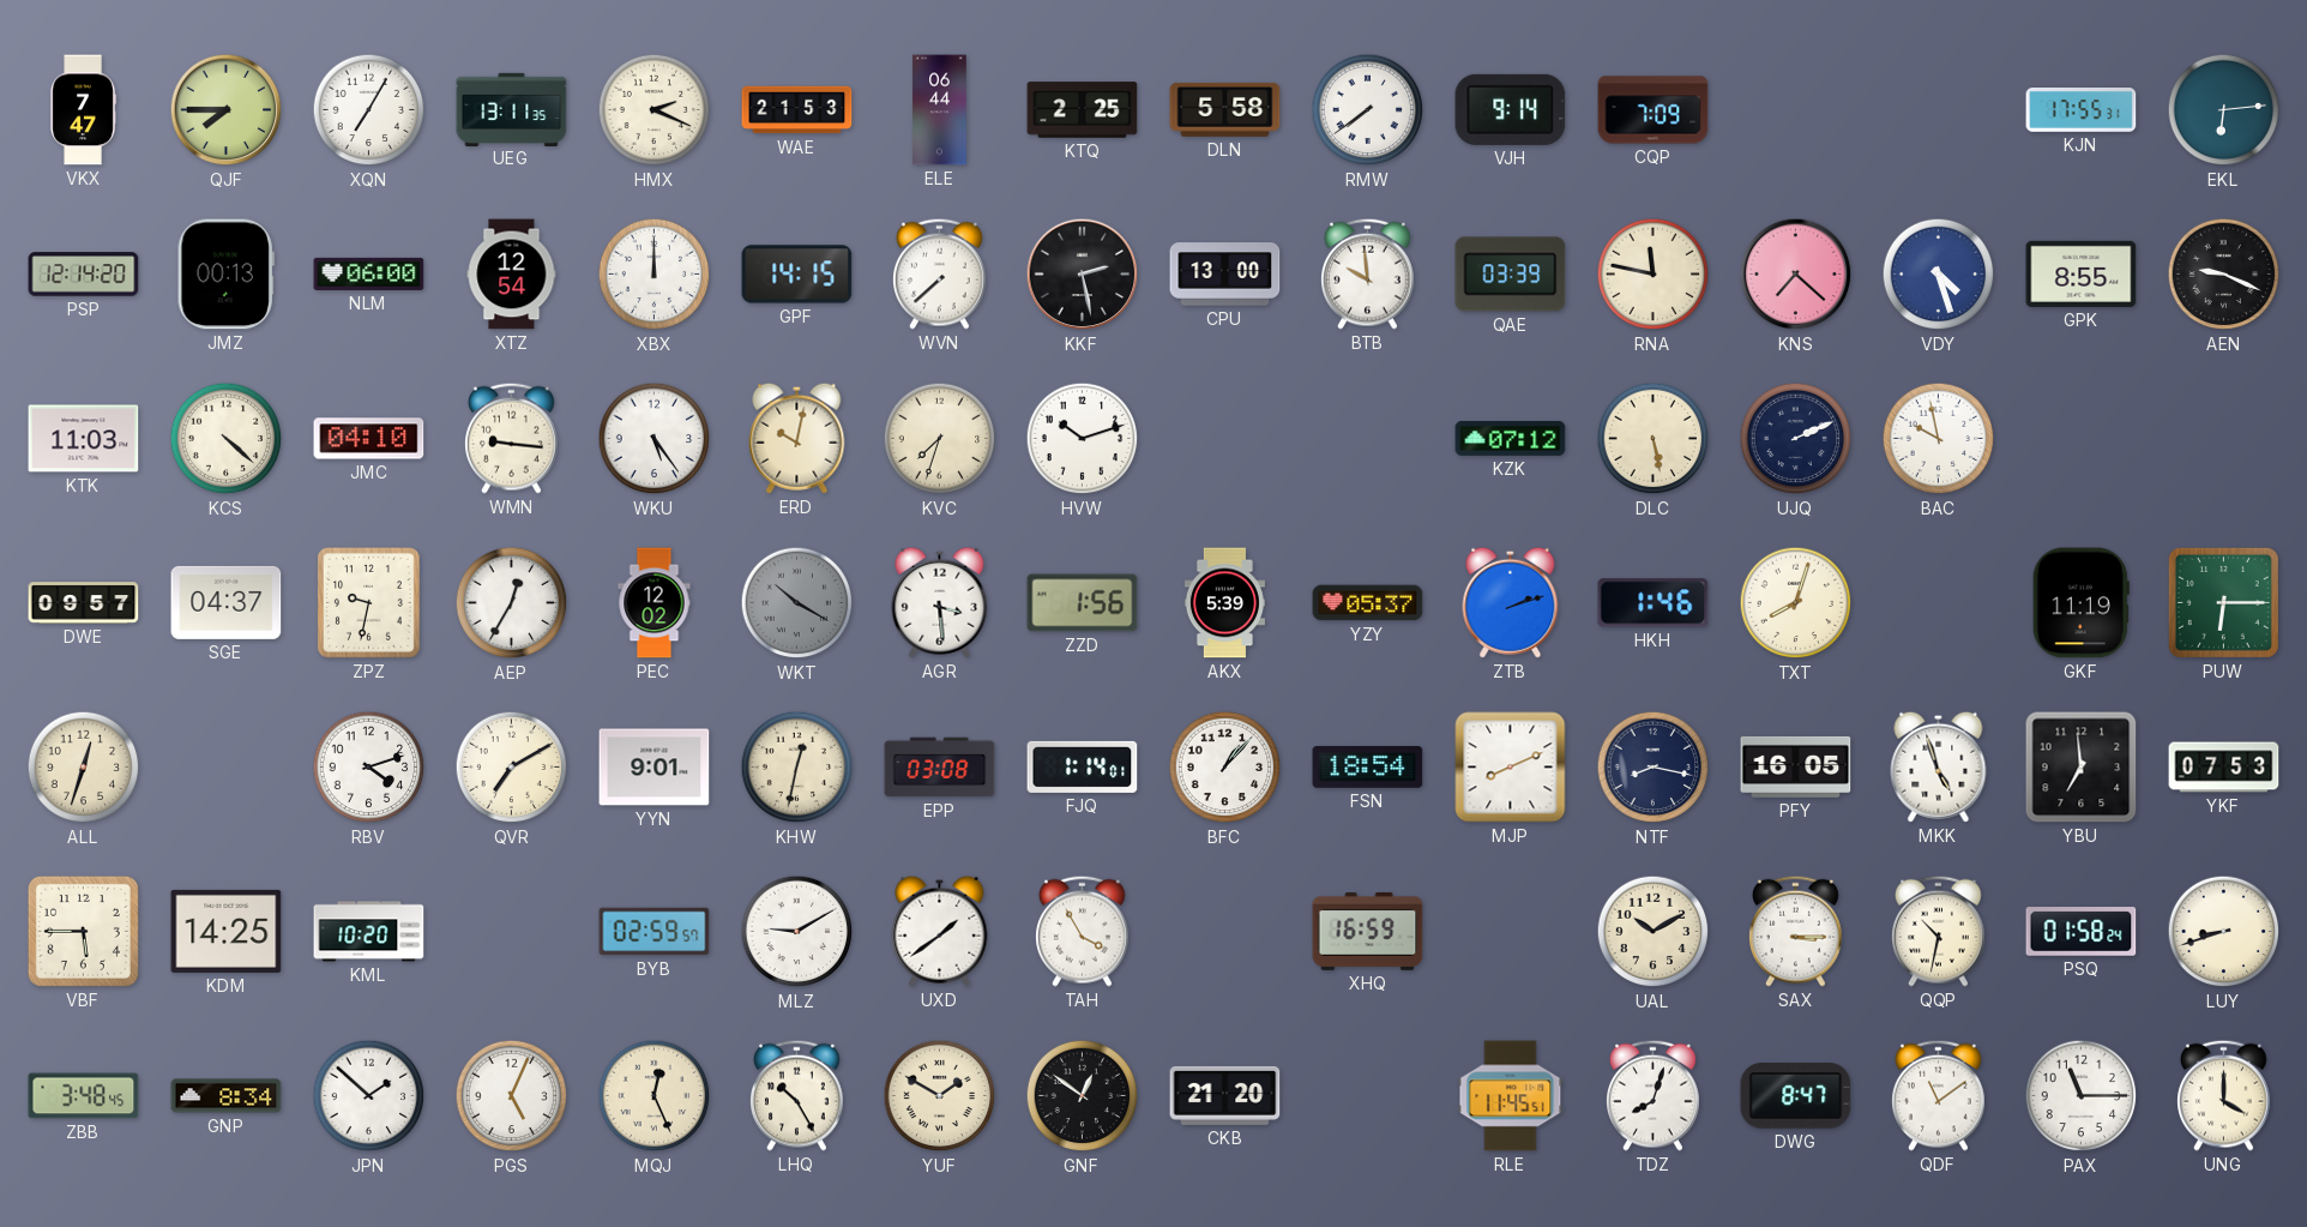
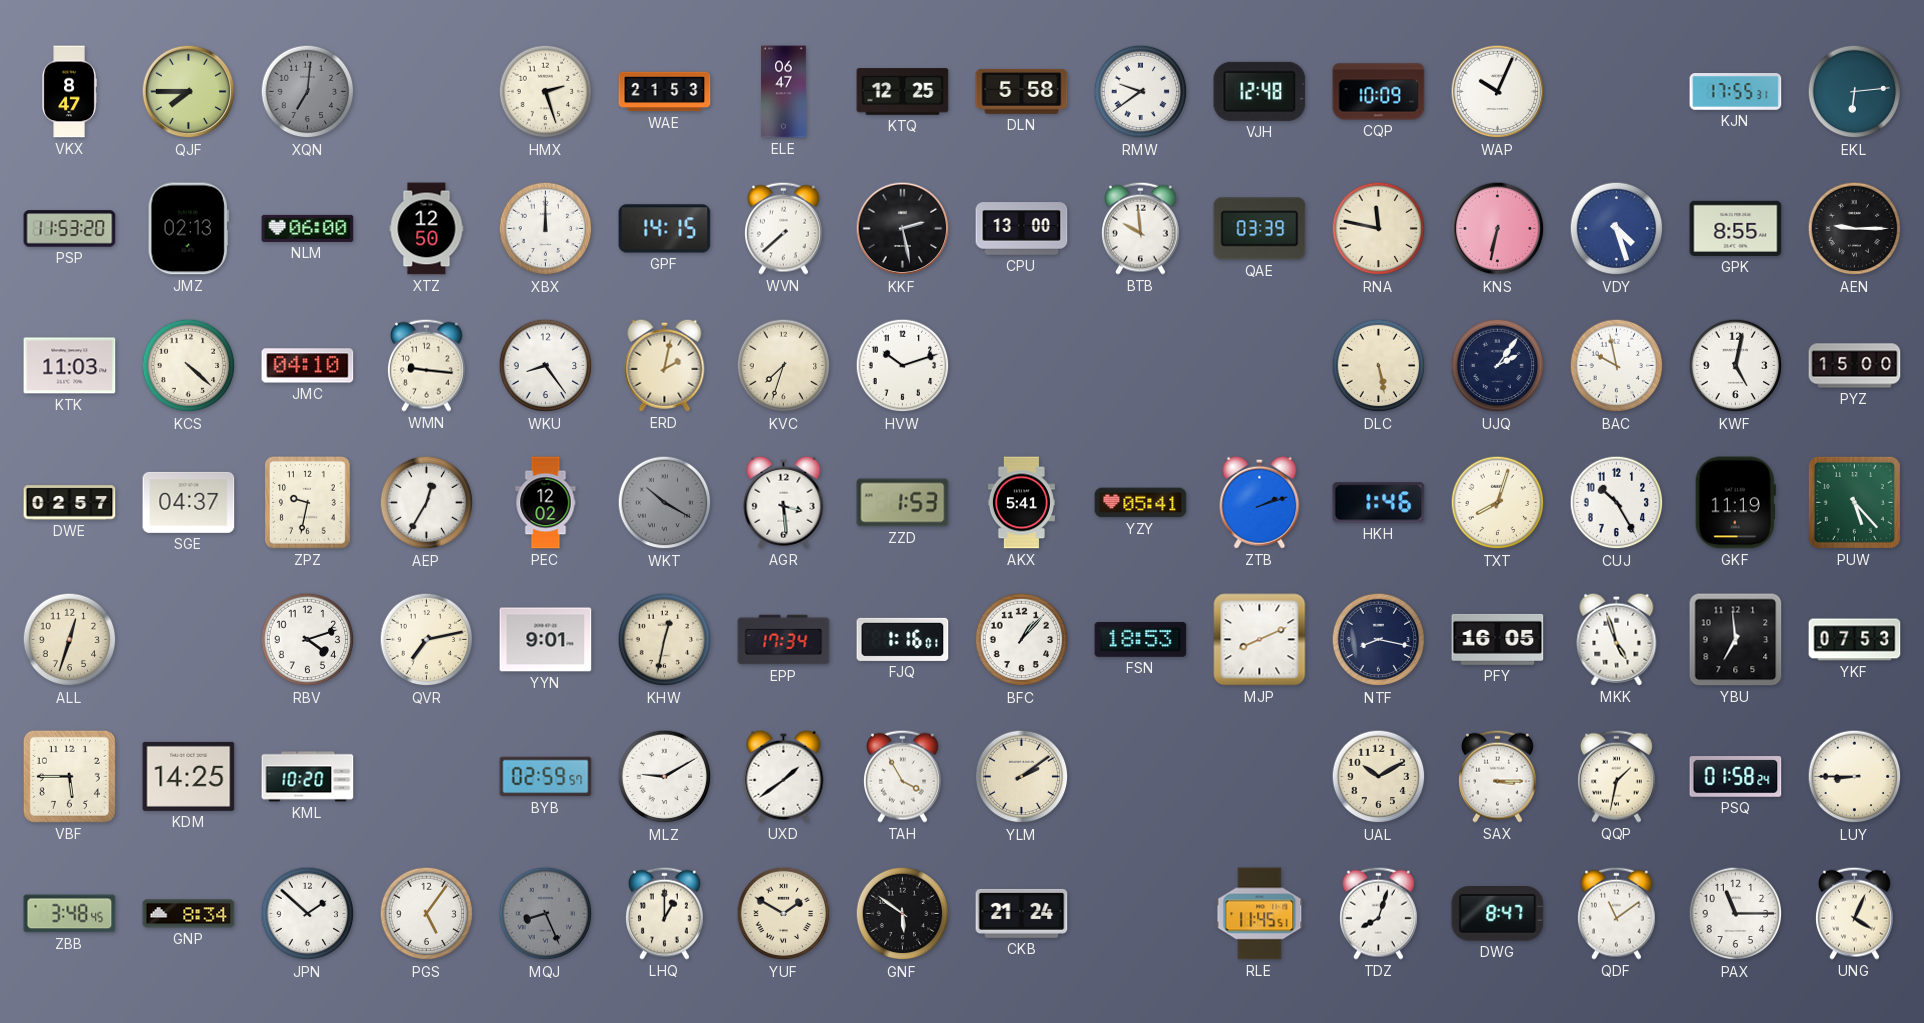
VKX: 7:47 -> 8:47 (69, 92)
XQN: 7:05 -> 7:01 (308, 92)
XQN dial: white -> grey (308, 92)
UEG: 13:11 -> none (512, 109)
HMX: 2:19 -> 2:27 (546, 92)
ELE: 06:44 -> 06:47 (784, 92)
KTQ: 2:25 -> 12:25 (903, 92)
RMW: 7:39 -> 9:39 (1141, 92)
VJH: 9:14 -> 12:48 (1260, 91)
CQP: 7:09 -> 10:09 (1379, 92)
WAP: none -> 10:04 (1498, 92)
PSP: 12:14 -> 11:53 (70, 229)
JMZ: 00:13 -> 02:13 (188, 229)
XTZ: 12:54 -> 12:50 (427, 229)
KNS: 7:22 -> 6:32 (1498, 229)
AEN: 9:19 -> 9:15 (1855, 229)
WKU: 5:24 -> 8:24 (546, 366)
ERD: 10:02 -> 2:02 (665, 365)
KZK: 07:12 -> none (1511, 439)
UJQ: 2:11 -> 2:06 (1498, 366)
KWF: none -> 5:02 (1736, 366)
PYZ: none -> 15:00 (1855, 366)
DWE: 09:57 -> 02:57 (70, 503)
ZZD: 1:56 -> 1:53 (903, 503)
AKX: 5:39 -> 5:41 (1021, 503)
YZY: 05:37 -> 05:41 (1141, 503)
CUJ: none -> 10:25 (1617, 503)
PUW: 6:15 -> 5:23 (1854, 502)
QVR: 7:10 -> 7:13 (427, 640)
EPP: 03:08 -> 17:34 (784, 640)
FJQ: 1:14 -> 1:16 (903, 639)
FSN: 18:54 -> 18:53 (1141, 639)
YLM: none -> 2:09 (1022, 777)
XHQ: 16:59 -> none (1368, 931)
QQP: 10:32 -> 1:32 (1617, 776)
LUY: 8:42 -> 8:45 (1855, 777)
PGS: 5:04 -> 5:06 (427, 914)
MQJ: 12:26 -> 8:26 (546, 914)
MQJ dial: cream -> grey (546, 914)
LHQ: 10:25 -> 1:00 (665, 913)
GNF: 12:51 -> 5:51 (903, 914)
CKB: 21:20 -> 21:24 (1022, 913)
UNG: 4:00 -> 4:04 (1855, 913)
